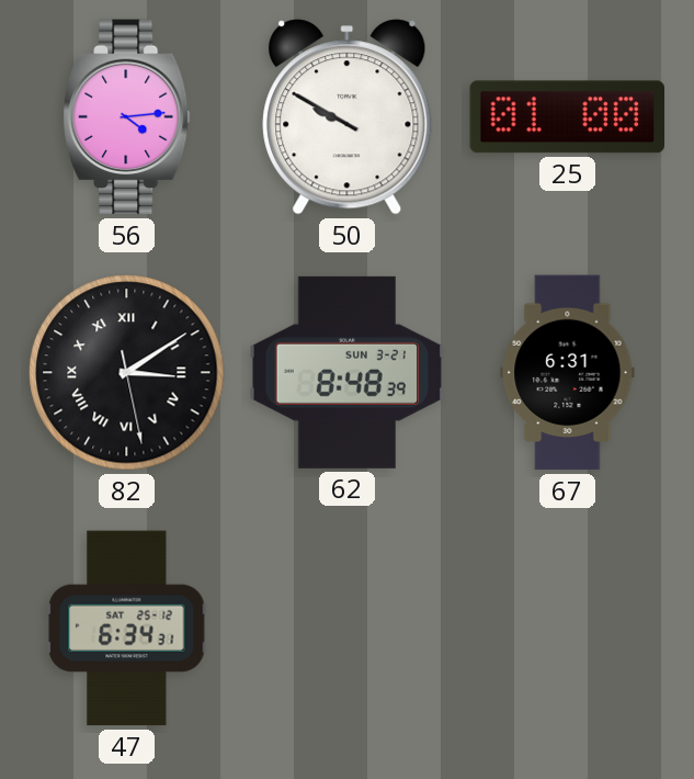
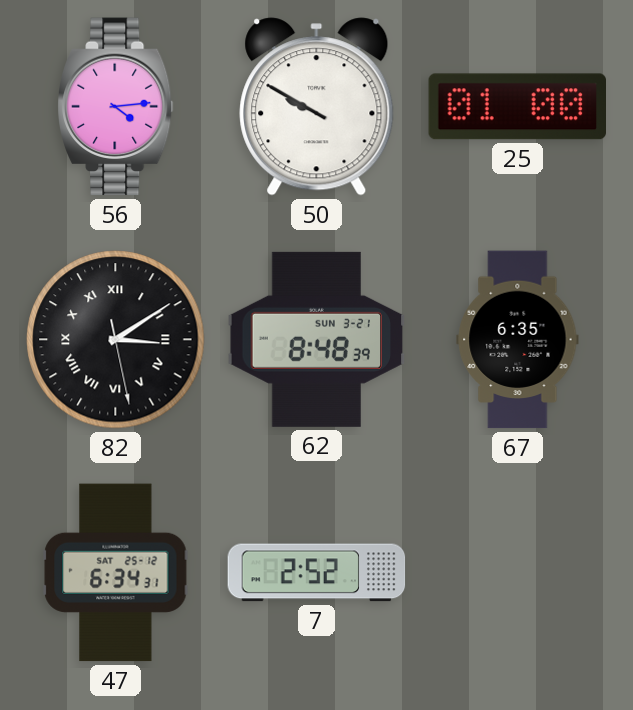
67: 6:31 -> 6:35 (518, 340)
7: none -> 2:52 (317, 573)
